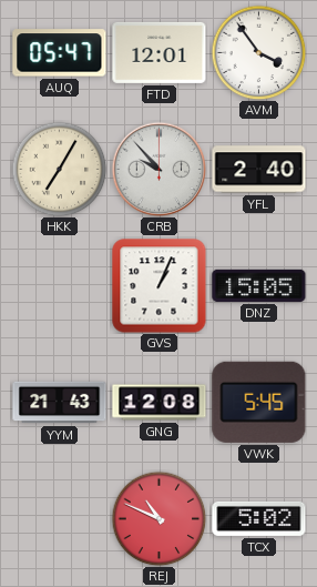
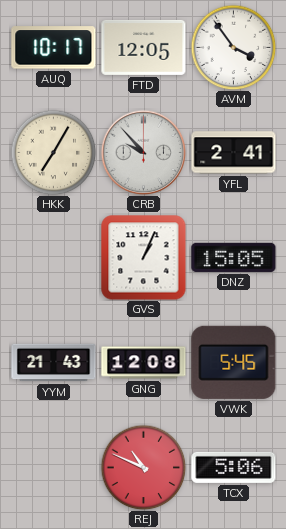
AUQ: 05:47 -> 10:17 (54, 48)
FTD: 12:01 -> 12:05 (144, 47)
YFL: 2:40 -> 2:41 (234, 153)
TCX: 5:02 -> 5:06 (234, 467)
